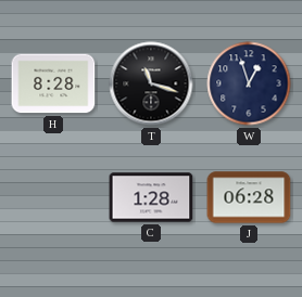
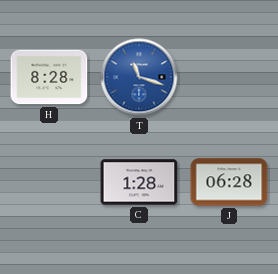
T dial: black -> blue (139, 77)
W: 12:57 -> none (249, 83)
